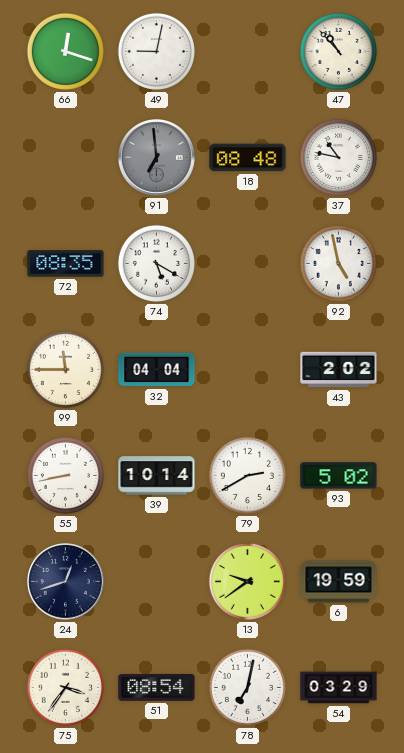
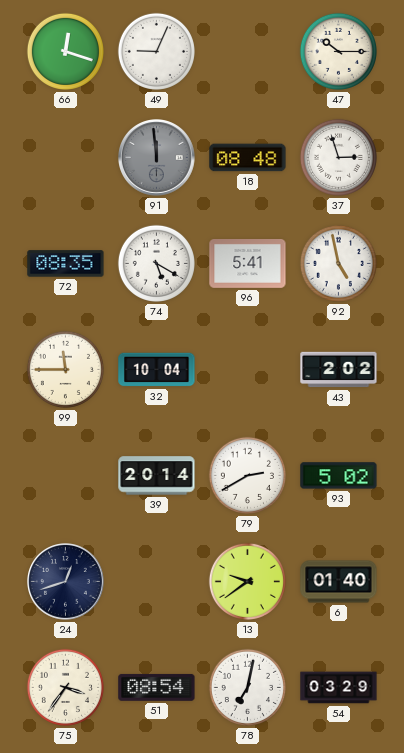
49: 9:02 -> 9:04 (156, 51)
47: 10:53 -> 10:15 (338, 51)
91: 6:59 -> 11:59 (157, 158)
37: 10:47 -> 2:57 (338, 157)
96: none -> 5:41 (248, 264)
32: 04:04 -> 10:04 (157, 370)
55: 8:43 -> none (65, 475)
39: 10:14 -> 20:14 (157, 476)
6: 19:59 -> 01:40 (339, 582)
